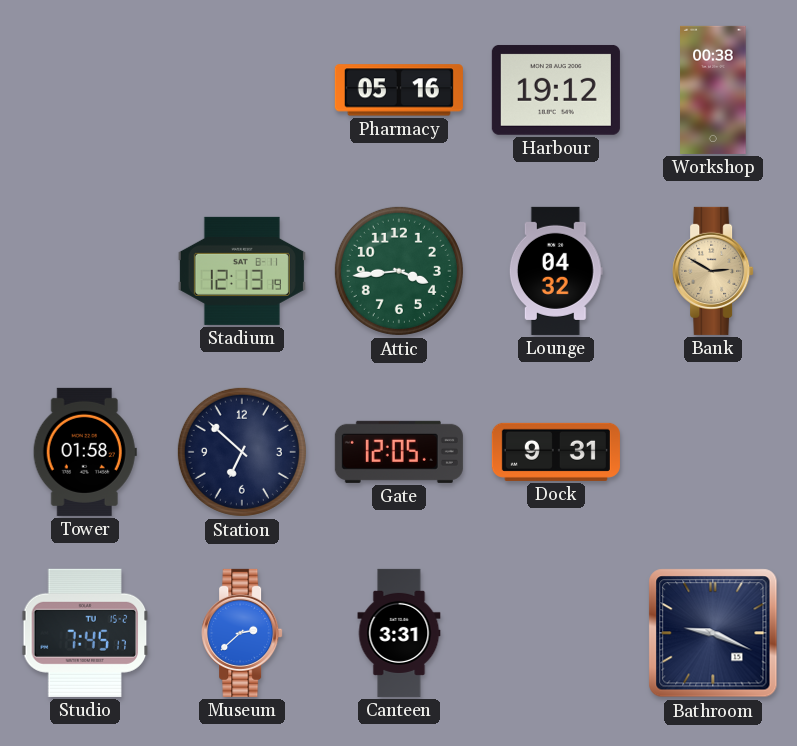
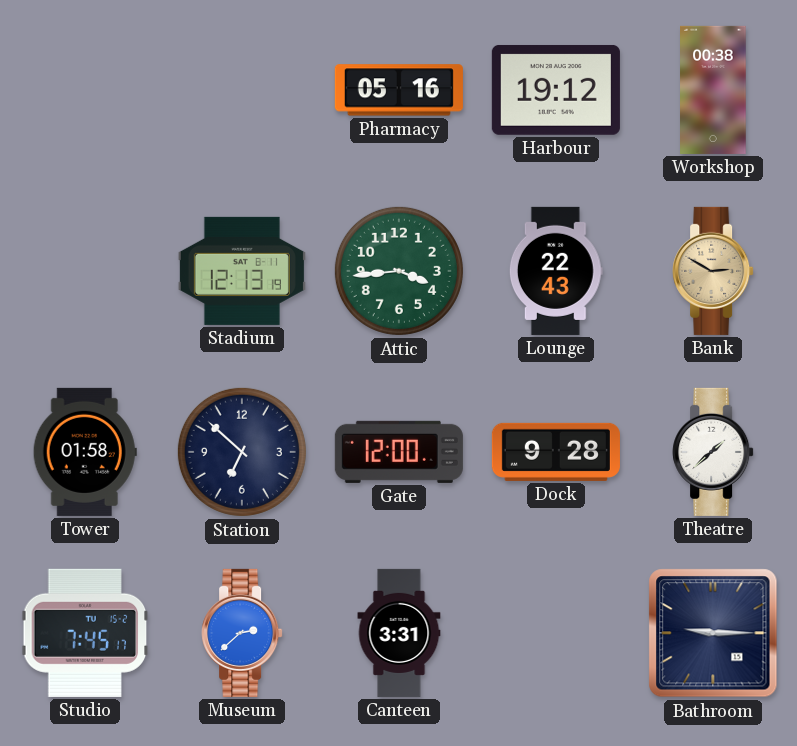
Lounge: 04:32 -> 22:43 (556, 271)
Gate: 12:05 -> 12:00 (399, 452)
Dock: 9:31 -> 9:28 (556, 452)
Theatre: none -> 1:38 (713, 452)
Bathroom: 9:19 -> 9:15 (713, 633)
